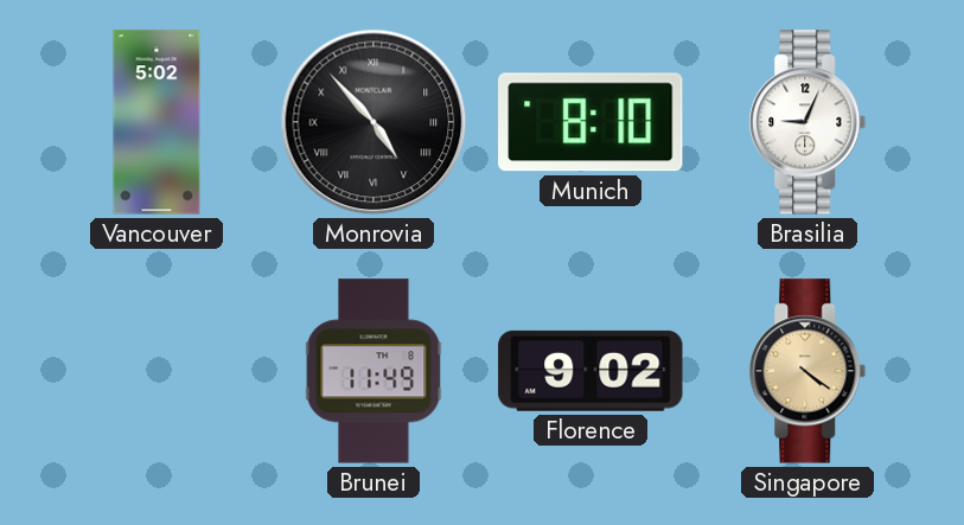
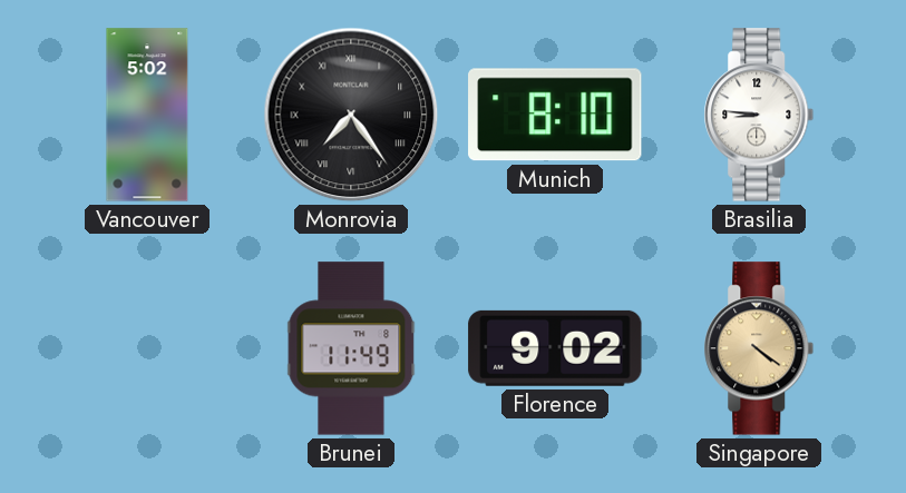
Monrovia: 4:53 -> 7:24 (351, 115)
Brasilia: 9:04 -> 8:46 (759, 115)
